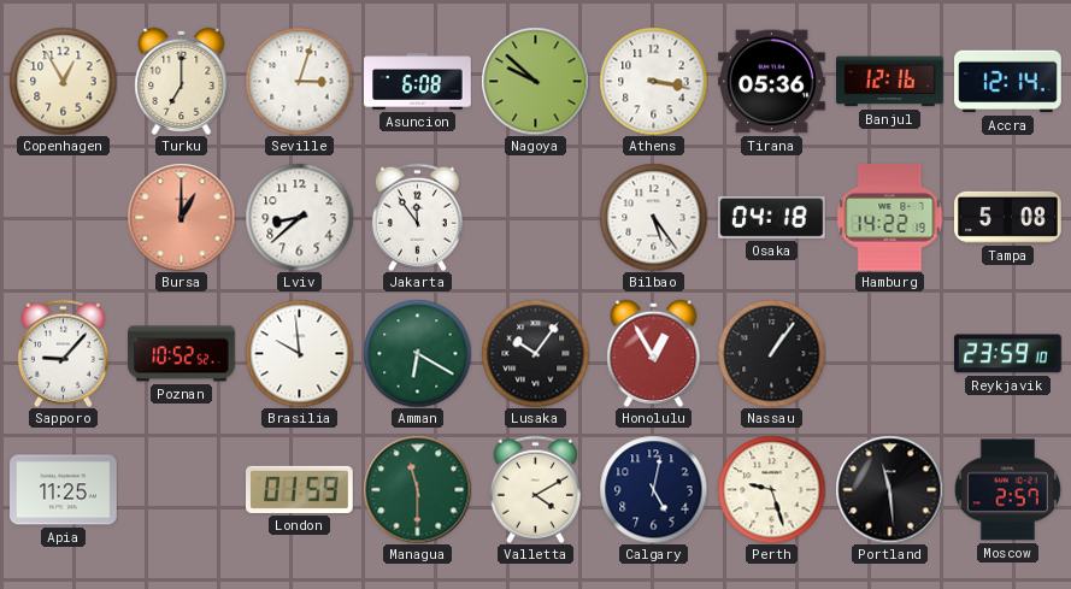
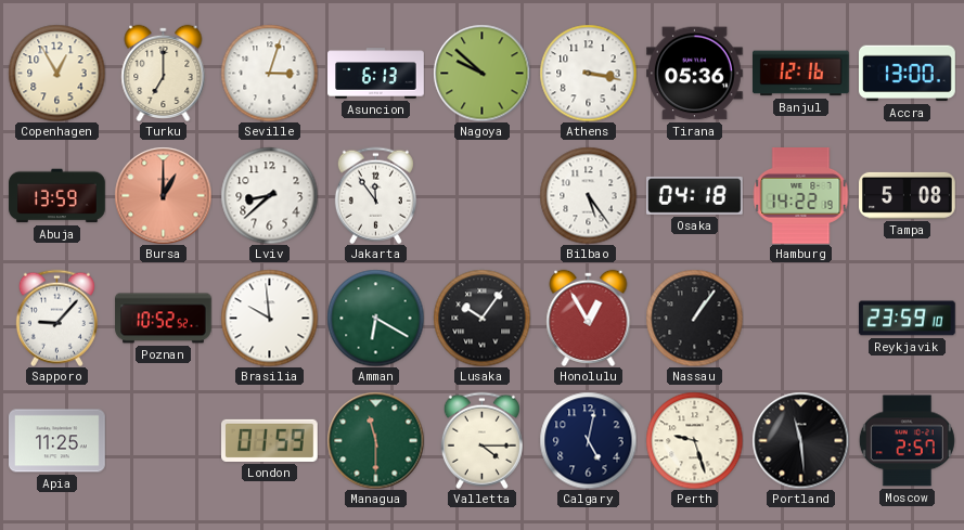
Asuncion: 6:08 -> 6:13 (376, 74)
Accra: 12:14 -> 13:00 (908, 74)
Abuja: none -> 13:59 (57, 196)
Valletta: 4:10 -> 4:15 (481, 440)
